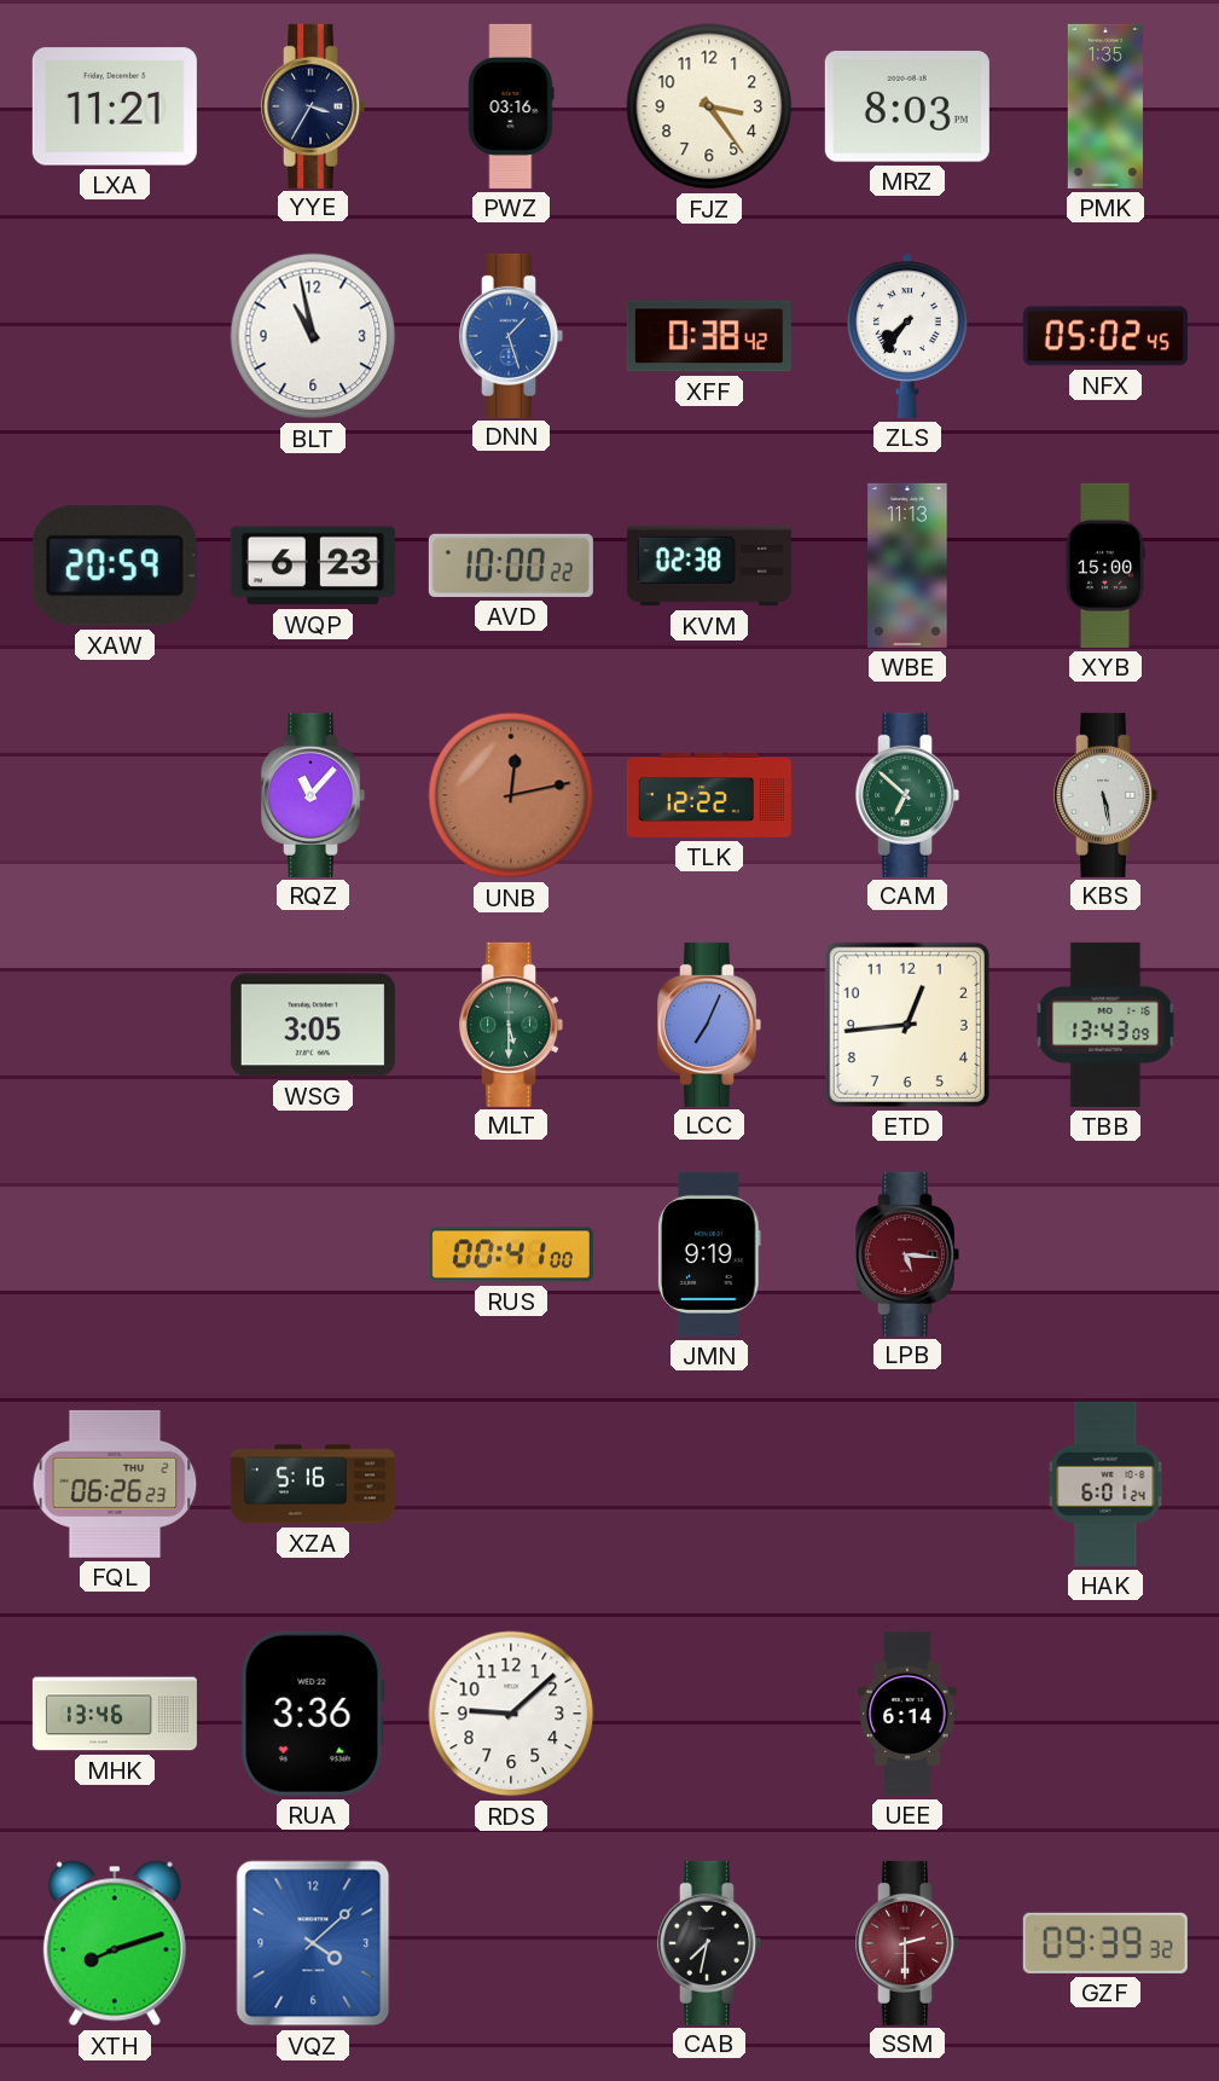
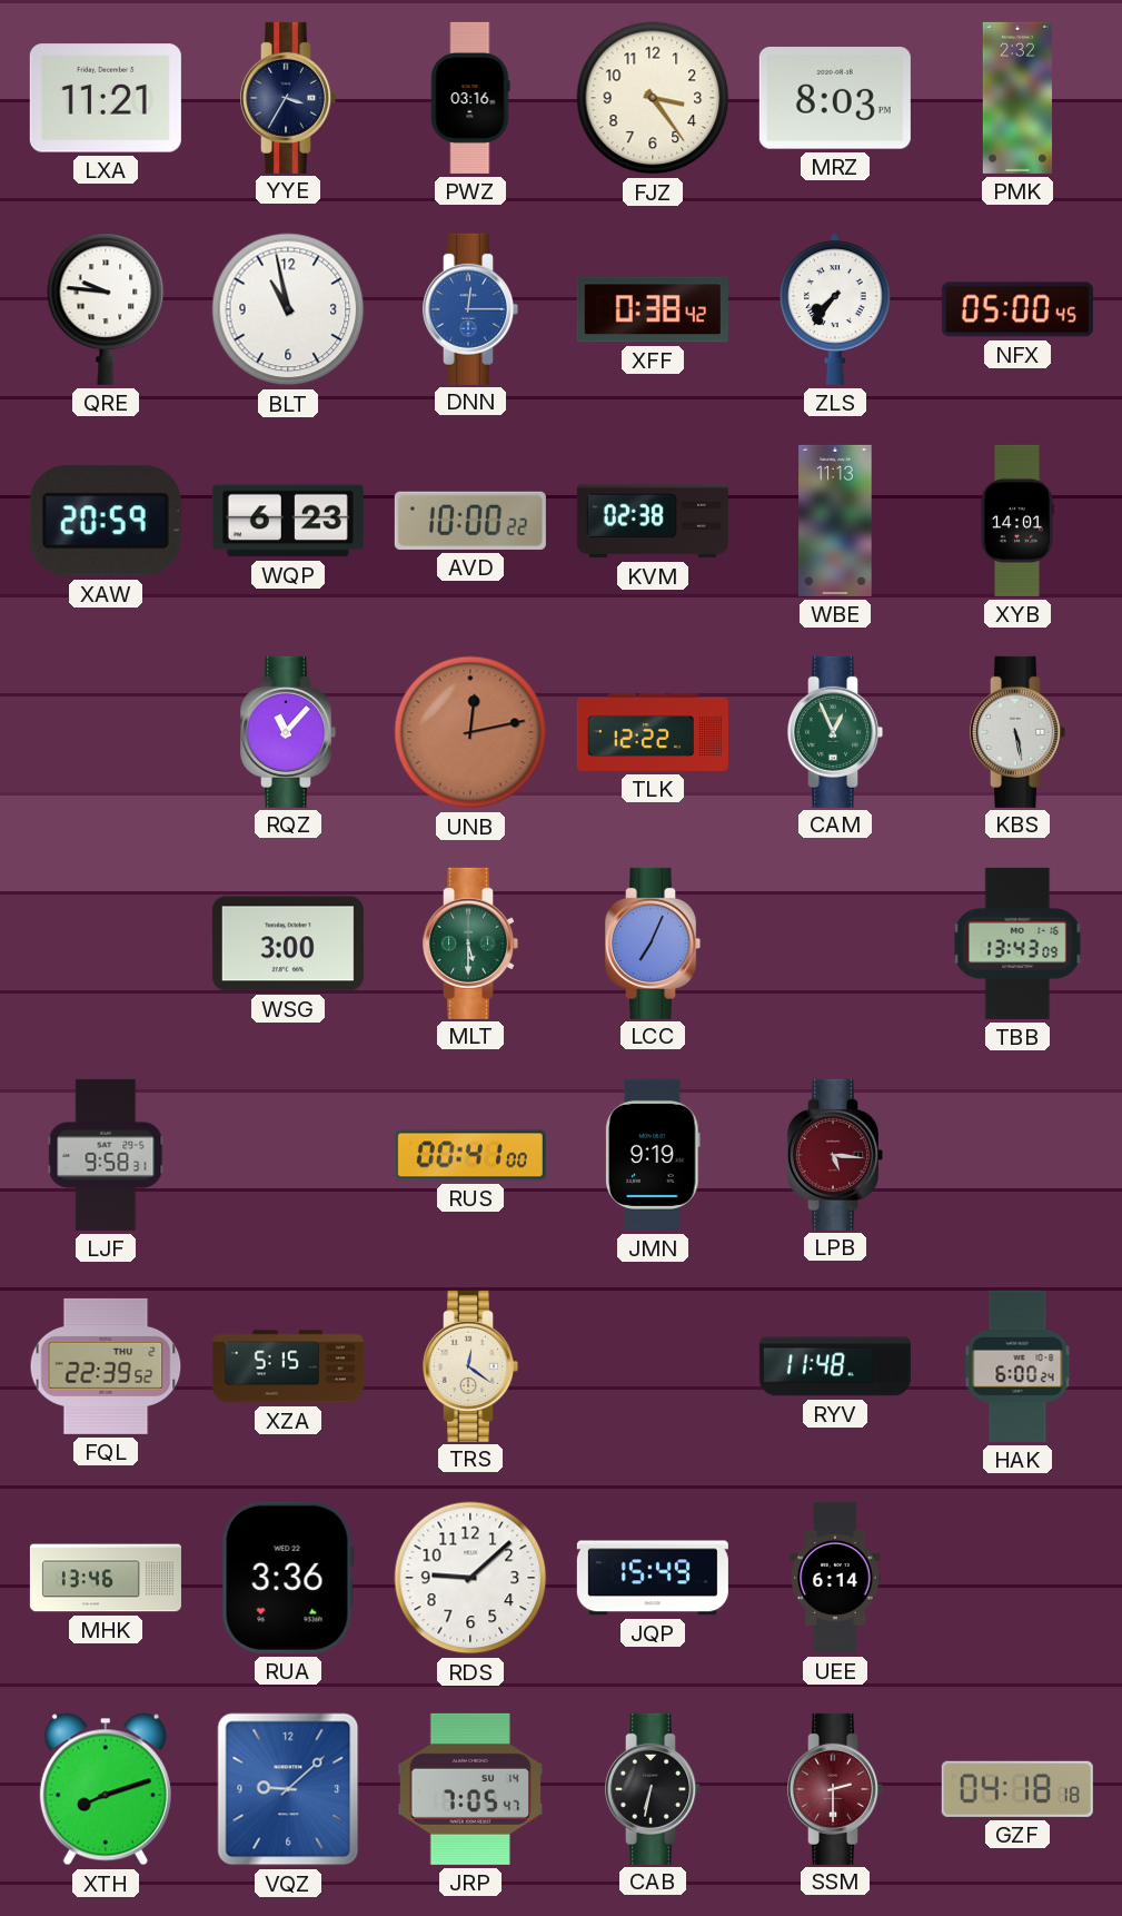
PMK: 1:35 -> 2:32 (1017, 98)
QRE: none -> 9:46 (106, 309)
DNN: 1:27 -> 12:15 (471, 309)
NFX: 05:02 -> 05:00 (1017, 309)
XYB: 15:00 -> 14:01 (1017, 521)
CAM: 6:52 -> 12:56 (836, 732)
WSG: 3:05 -> 3:00 (288, 944)
ETD: 12:44 -> none (907, 1025)
LJF: none -> 9:58 (106, 1155)
FQL: 06:26 -> 22:39 (106, 1366)
XZA: 5:16 -> 5:15 (288, 1366)
TRS: none -> 12:21 (471, 1366)
RYV: none -> 11:48 (835, 1366)
HAK: 6:01 -> 6:00 (1017, 1366)
JQP: none -> 15:49 (653, 1578)
VQZ: 4:08 -> 9:08 (288, 1789)
JRP: none -> 7:05 (470, 1789)
CAB: 7:32 -> 6:32 (654, 1789)
GZF: 09:39 -> 04:18 (1017, 1789)
